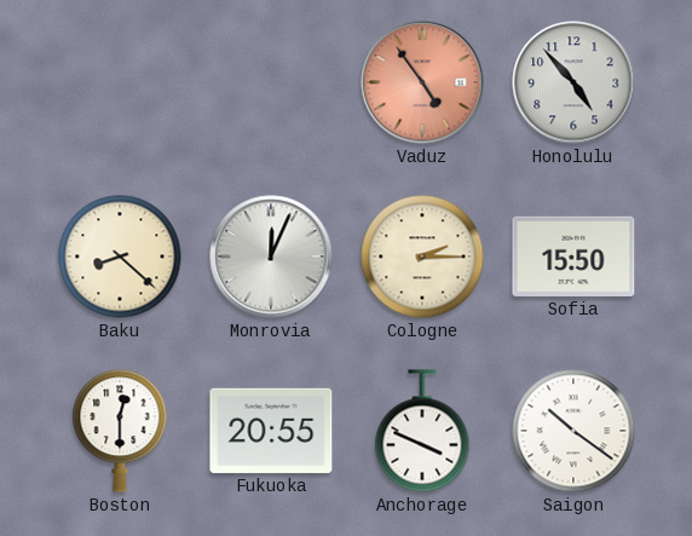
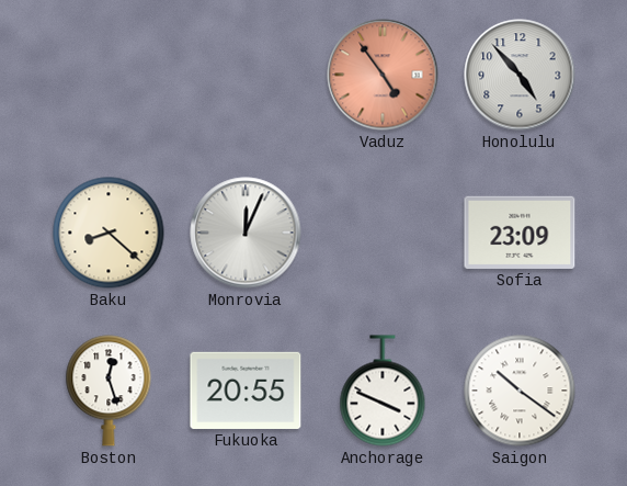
Cologne: 2:15 -> none (422, 257)
Sofia: 15:50 -> 23:09 (520, 233)
Boston: 12:30 -> 12:27 (109, 391)
